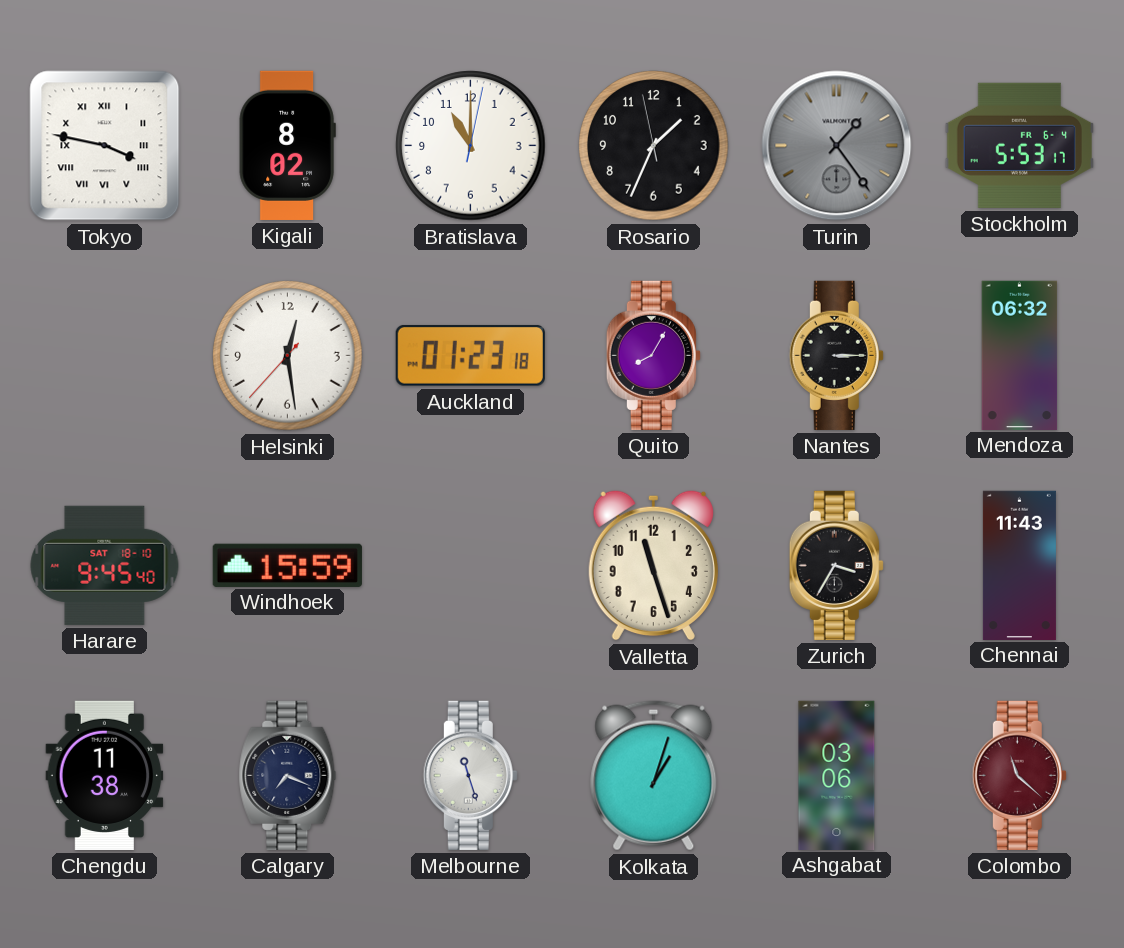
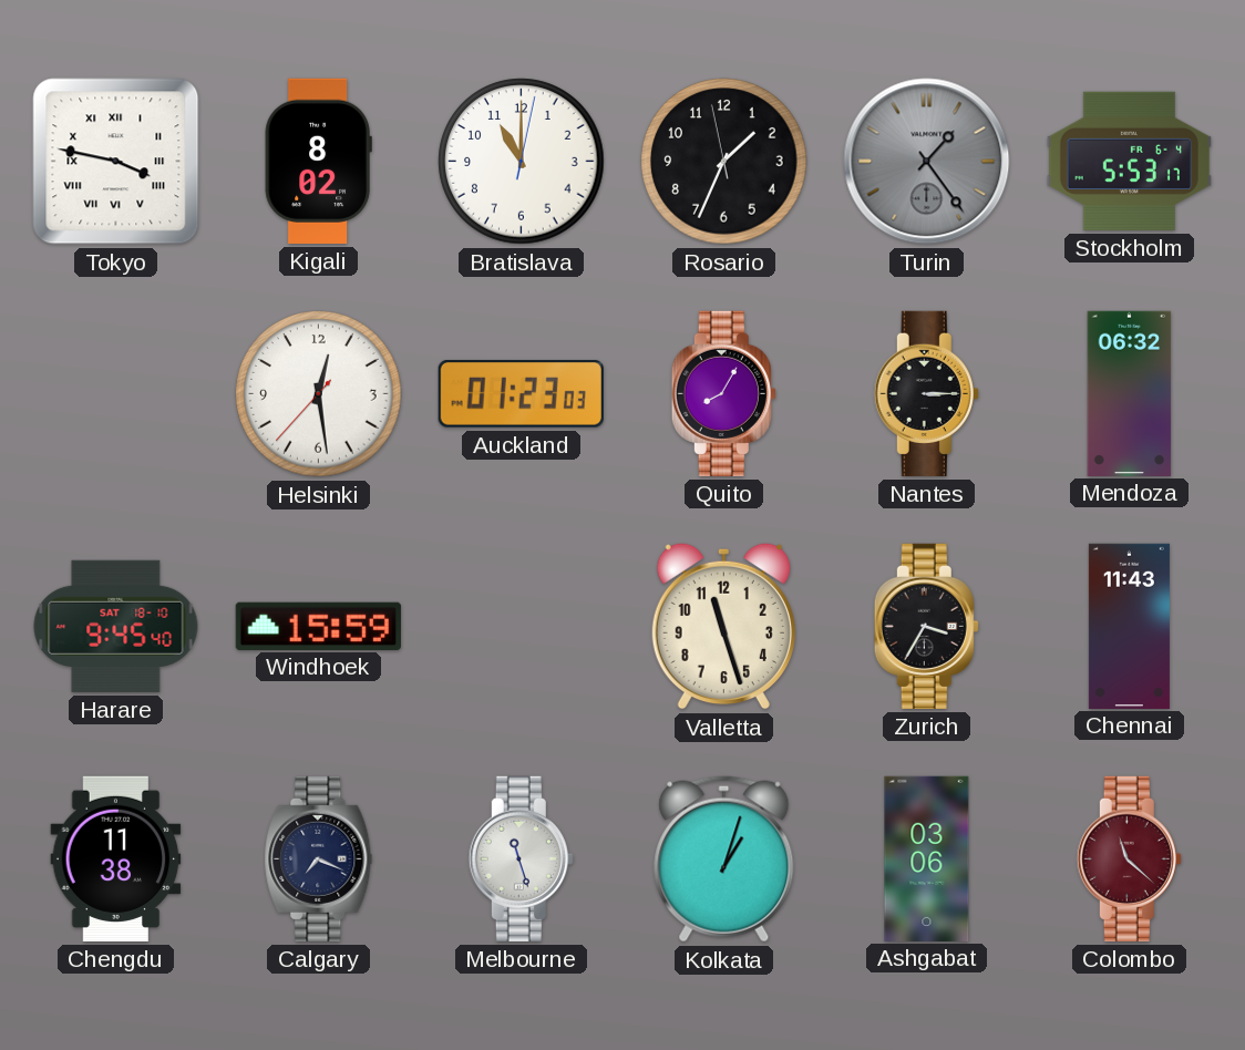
Auckland: 01:23:18 -> 01:23:03 (521, 393)
